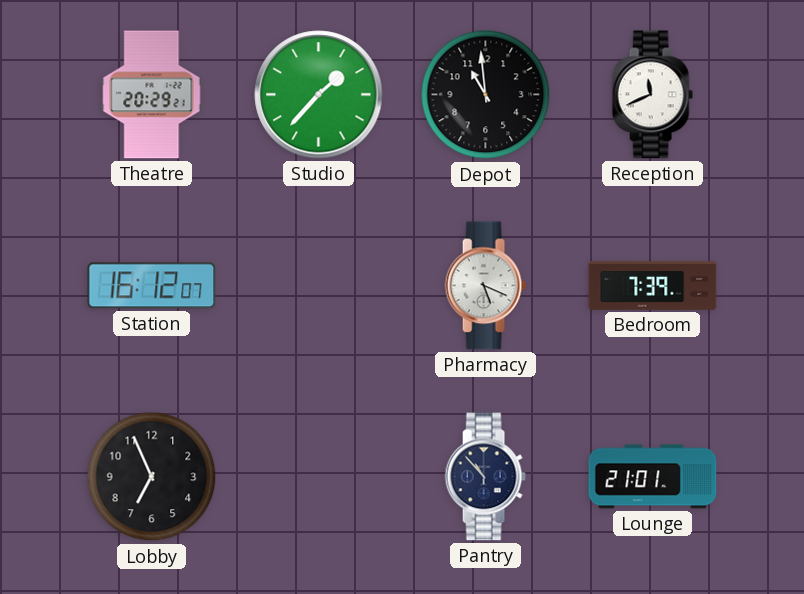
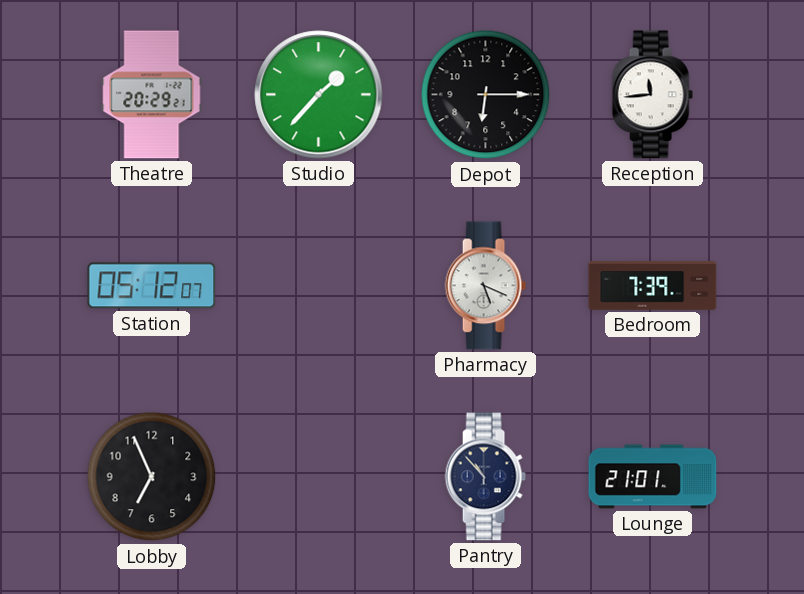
Depot: 10:59 -> 6:15 (486, 95)
Reception: 11:41 -> 11:44 (652, 95)
Station: 16:12 -> 05:12 (152, 286)
